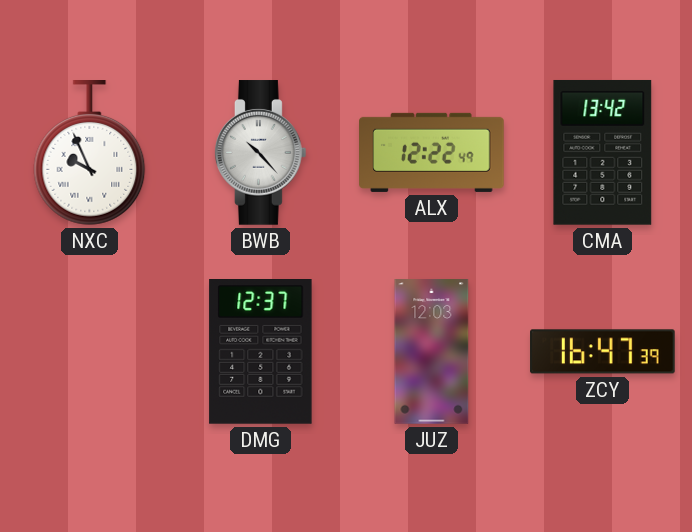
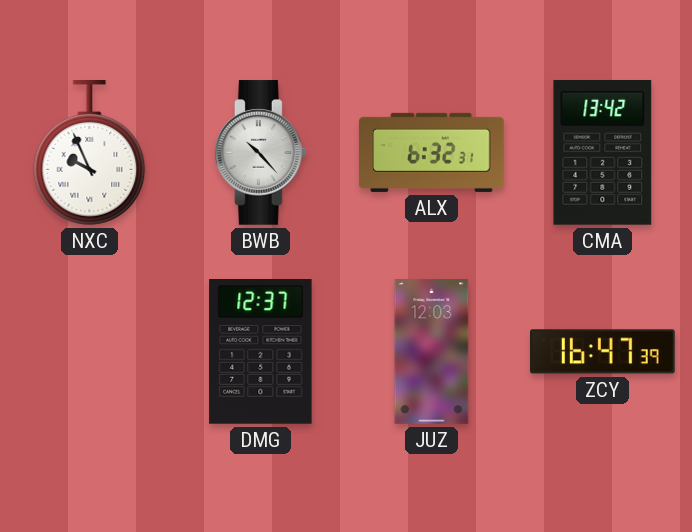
ALX: 12:22 -> 6:32 (432, 152)
